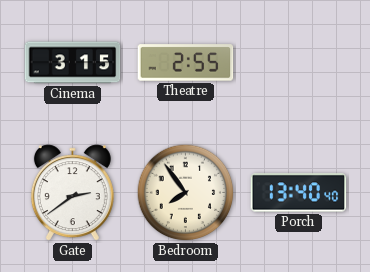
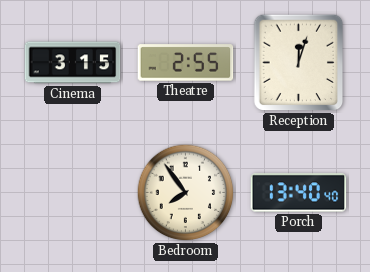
Reception: none -> 12:03 (299, 63)
Gate: 2:39 -> none (72, 193)
